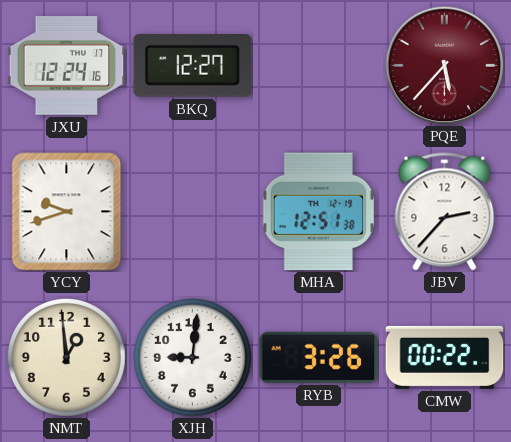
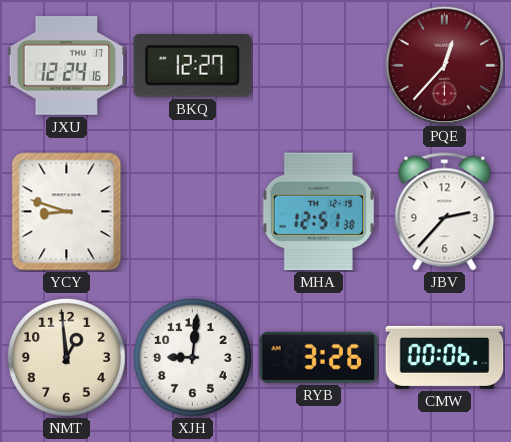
PQE: 5:37 -> 12:37 (444, 65)
YCY: 9:42 -> 8:48 (67, 212)
CMW: 00:22 -> 00:06 (445, 357)
